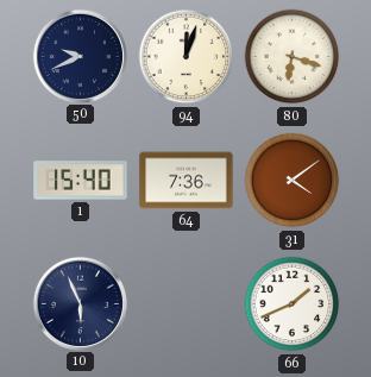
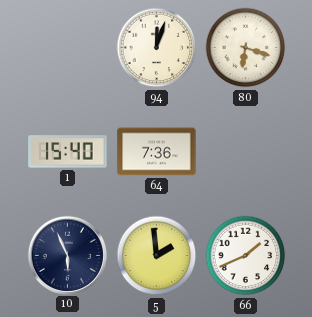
50: 9:41 -> none (80, 56)
31: 4:09 -> none (293, 181)
5: none -> 1:59 (157, 256)
